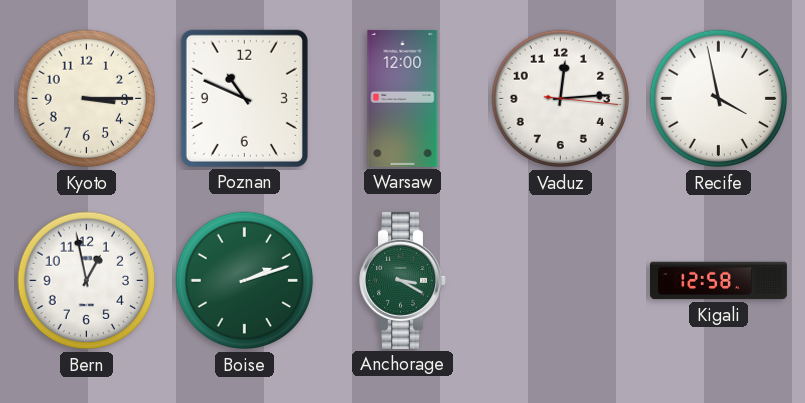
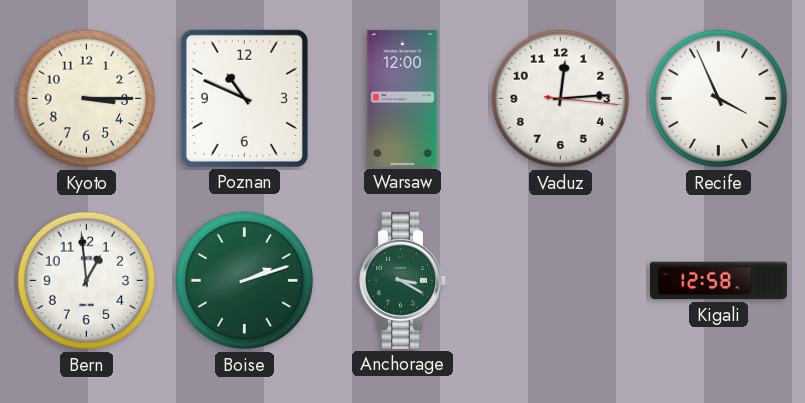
Recife: 3:58 -> 3:56 (719, 99)
Bern: 12:58 -> 12:59 (87, 281)
